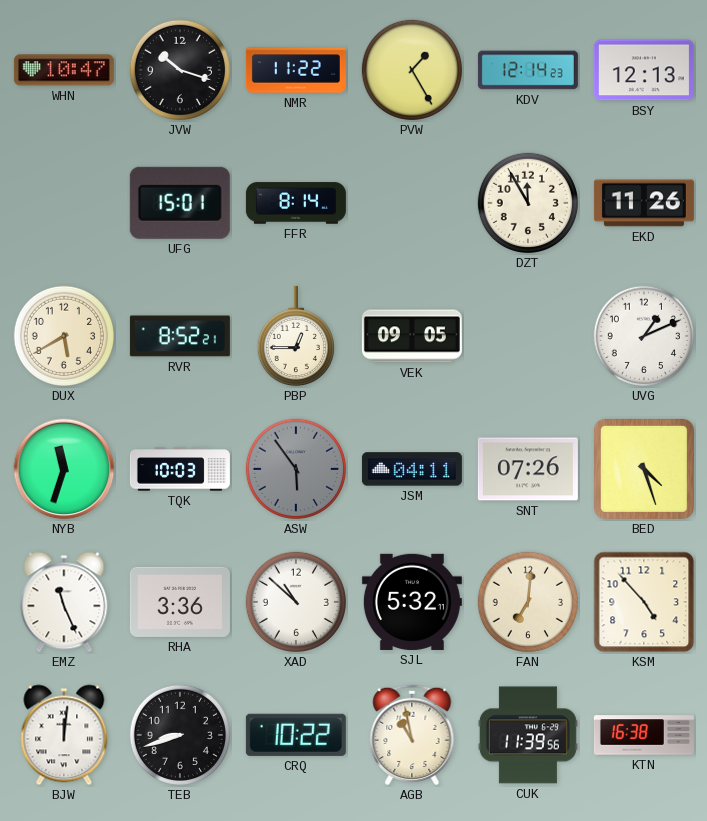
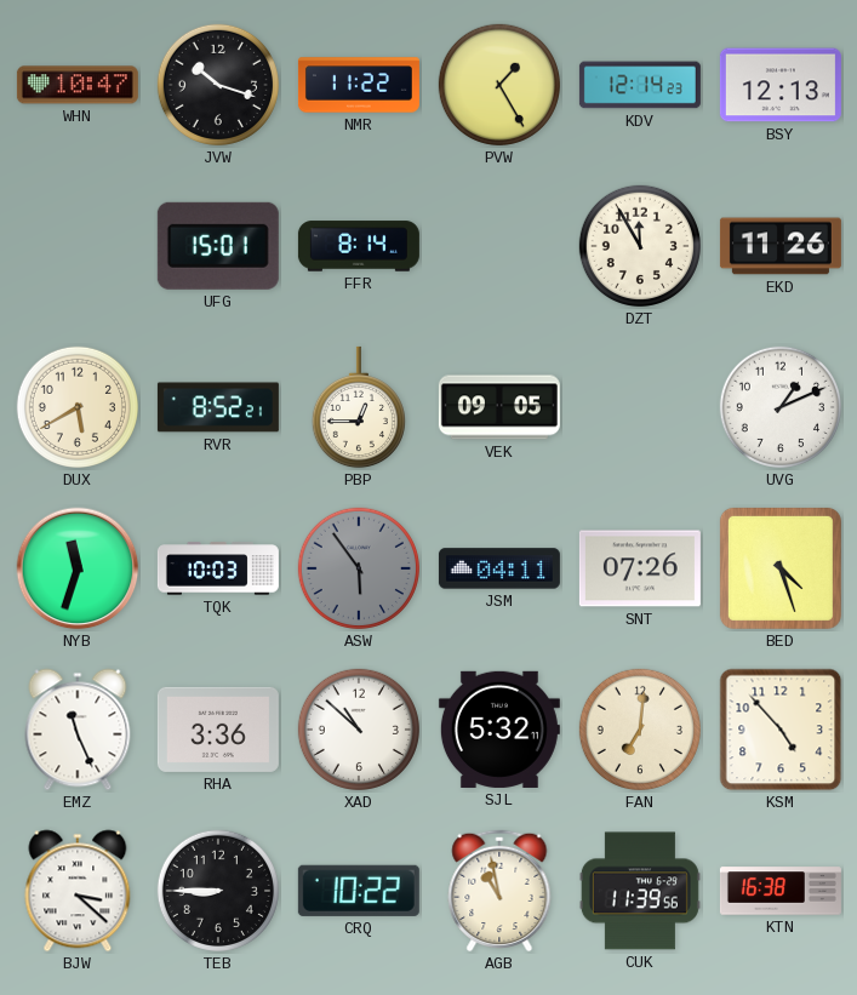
BJW: 12:01 -> 3:22 (78, 891)
TEB: 8:42 -> 8:45 (218, 891)
